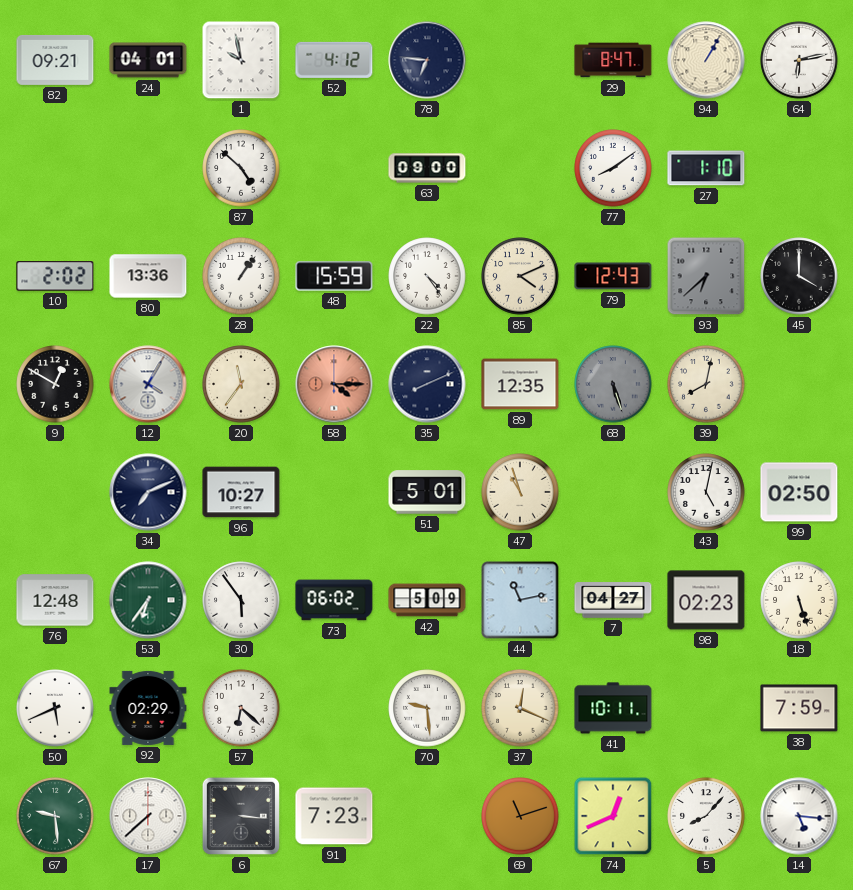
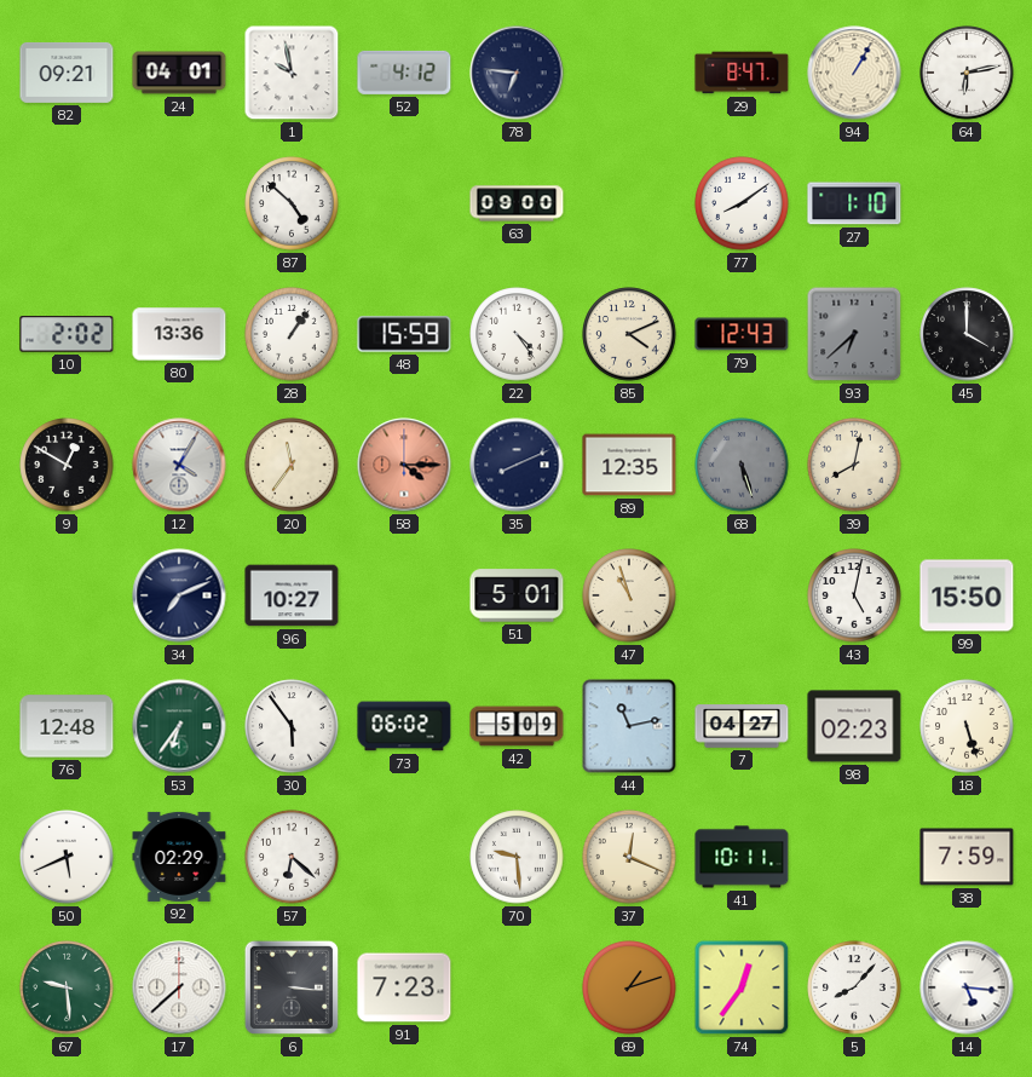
99: 02:50 -> 15:50 (967, 595)
69: 11:12 -> 1:12 (629, 987)
74: 12:41 -> 12:36 (742, 987)
